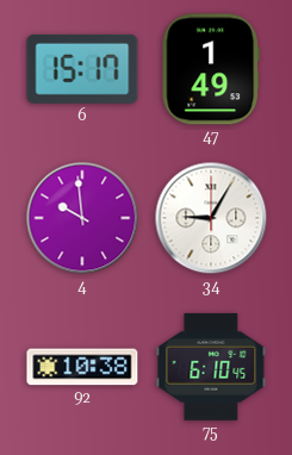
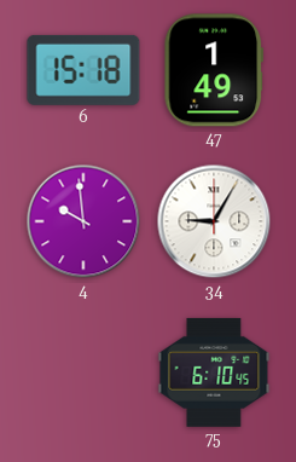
6: 15:17 -> 15:18 (83, 70)
92: 10:38 -> none (82, 367)
